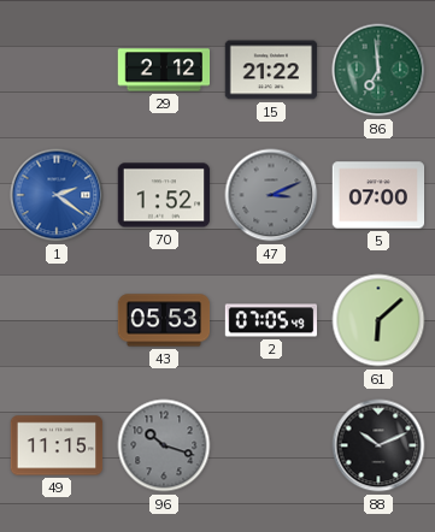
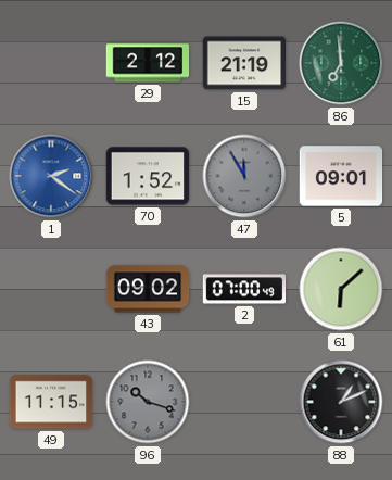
15: 21:22 -> 21:19 (244, 63)
47: 3:11 -> 11:55 (244, 176)
5: 07:00 -> 09:01 (341, 176)
43: 05:53 -> 09:02 (148, 289)
2: 07:05 -> 07:00 (244, 289)
88: 10:11 -> 1:11 (341, 402)
